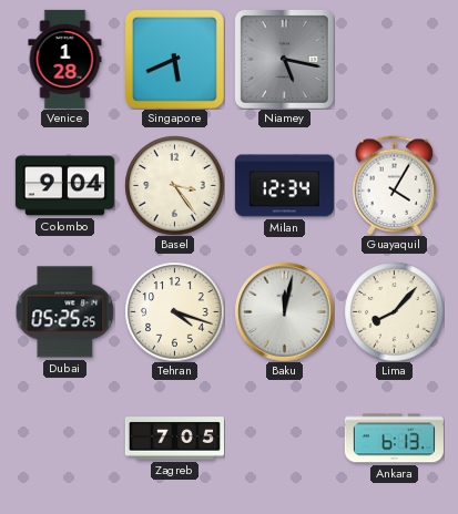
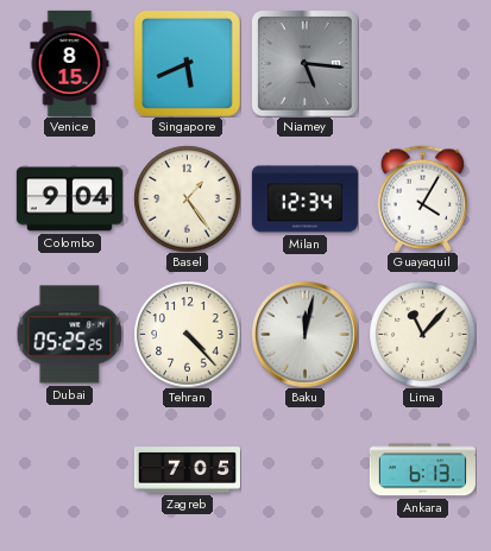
Venice: 1:28 -> 8:15 (70, 63)
Niamey: 5:17 -> 5:16 (304, 63)
Basel: 3:24 -> 1:24 (187, 198)
Tehran: 4:18 -> 4:23 (187, 334)
Lima: 8:07 -> 11:07 (422, 334)
